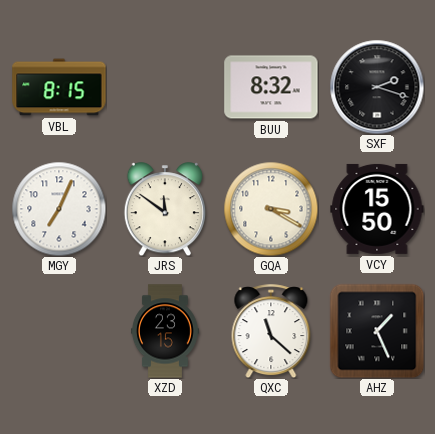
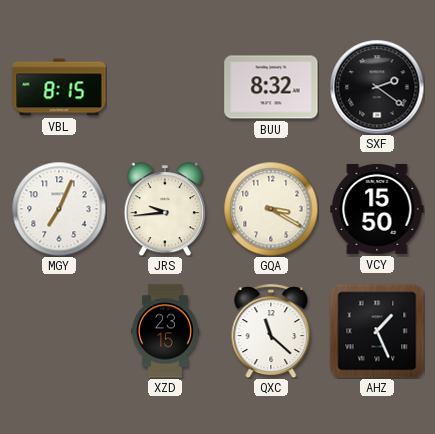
SXF: 2:18 -> 2:21 (377, 87)
JRS: 11:51 -> 9:44 (164, 209)
